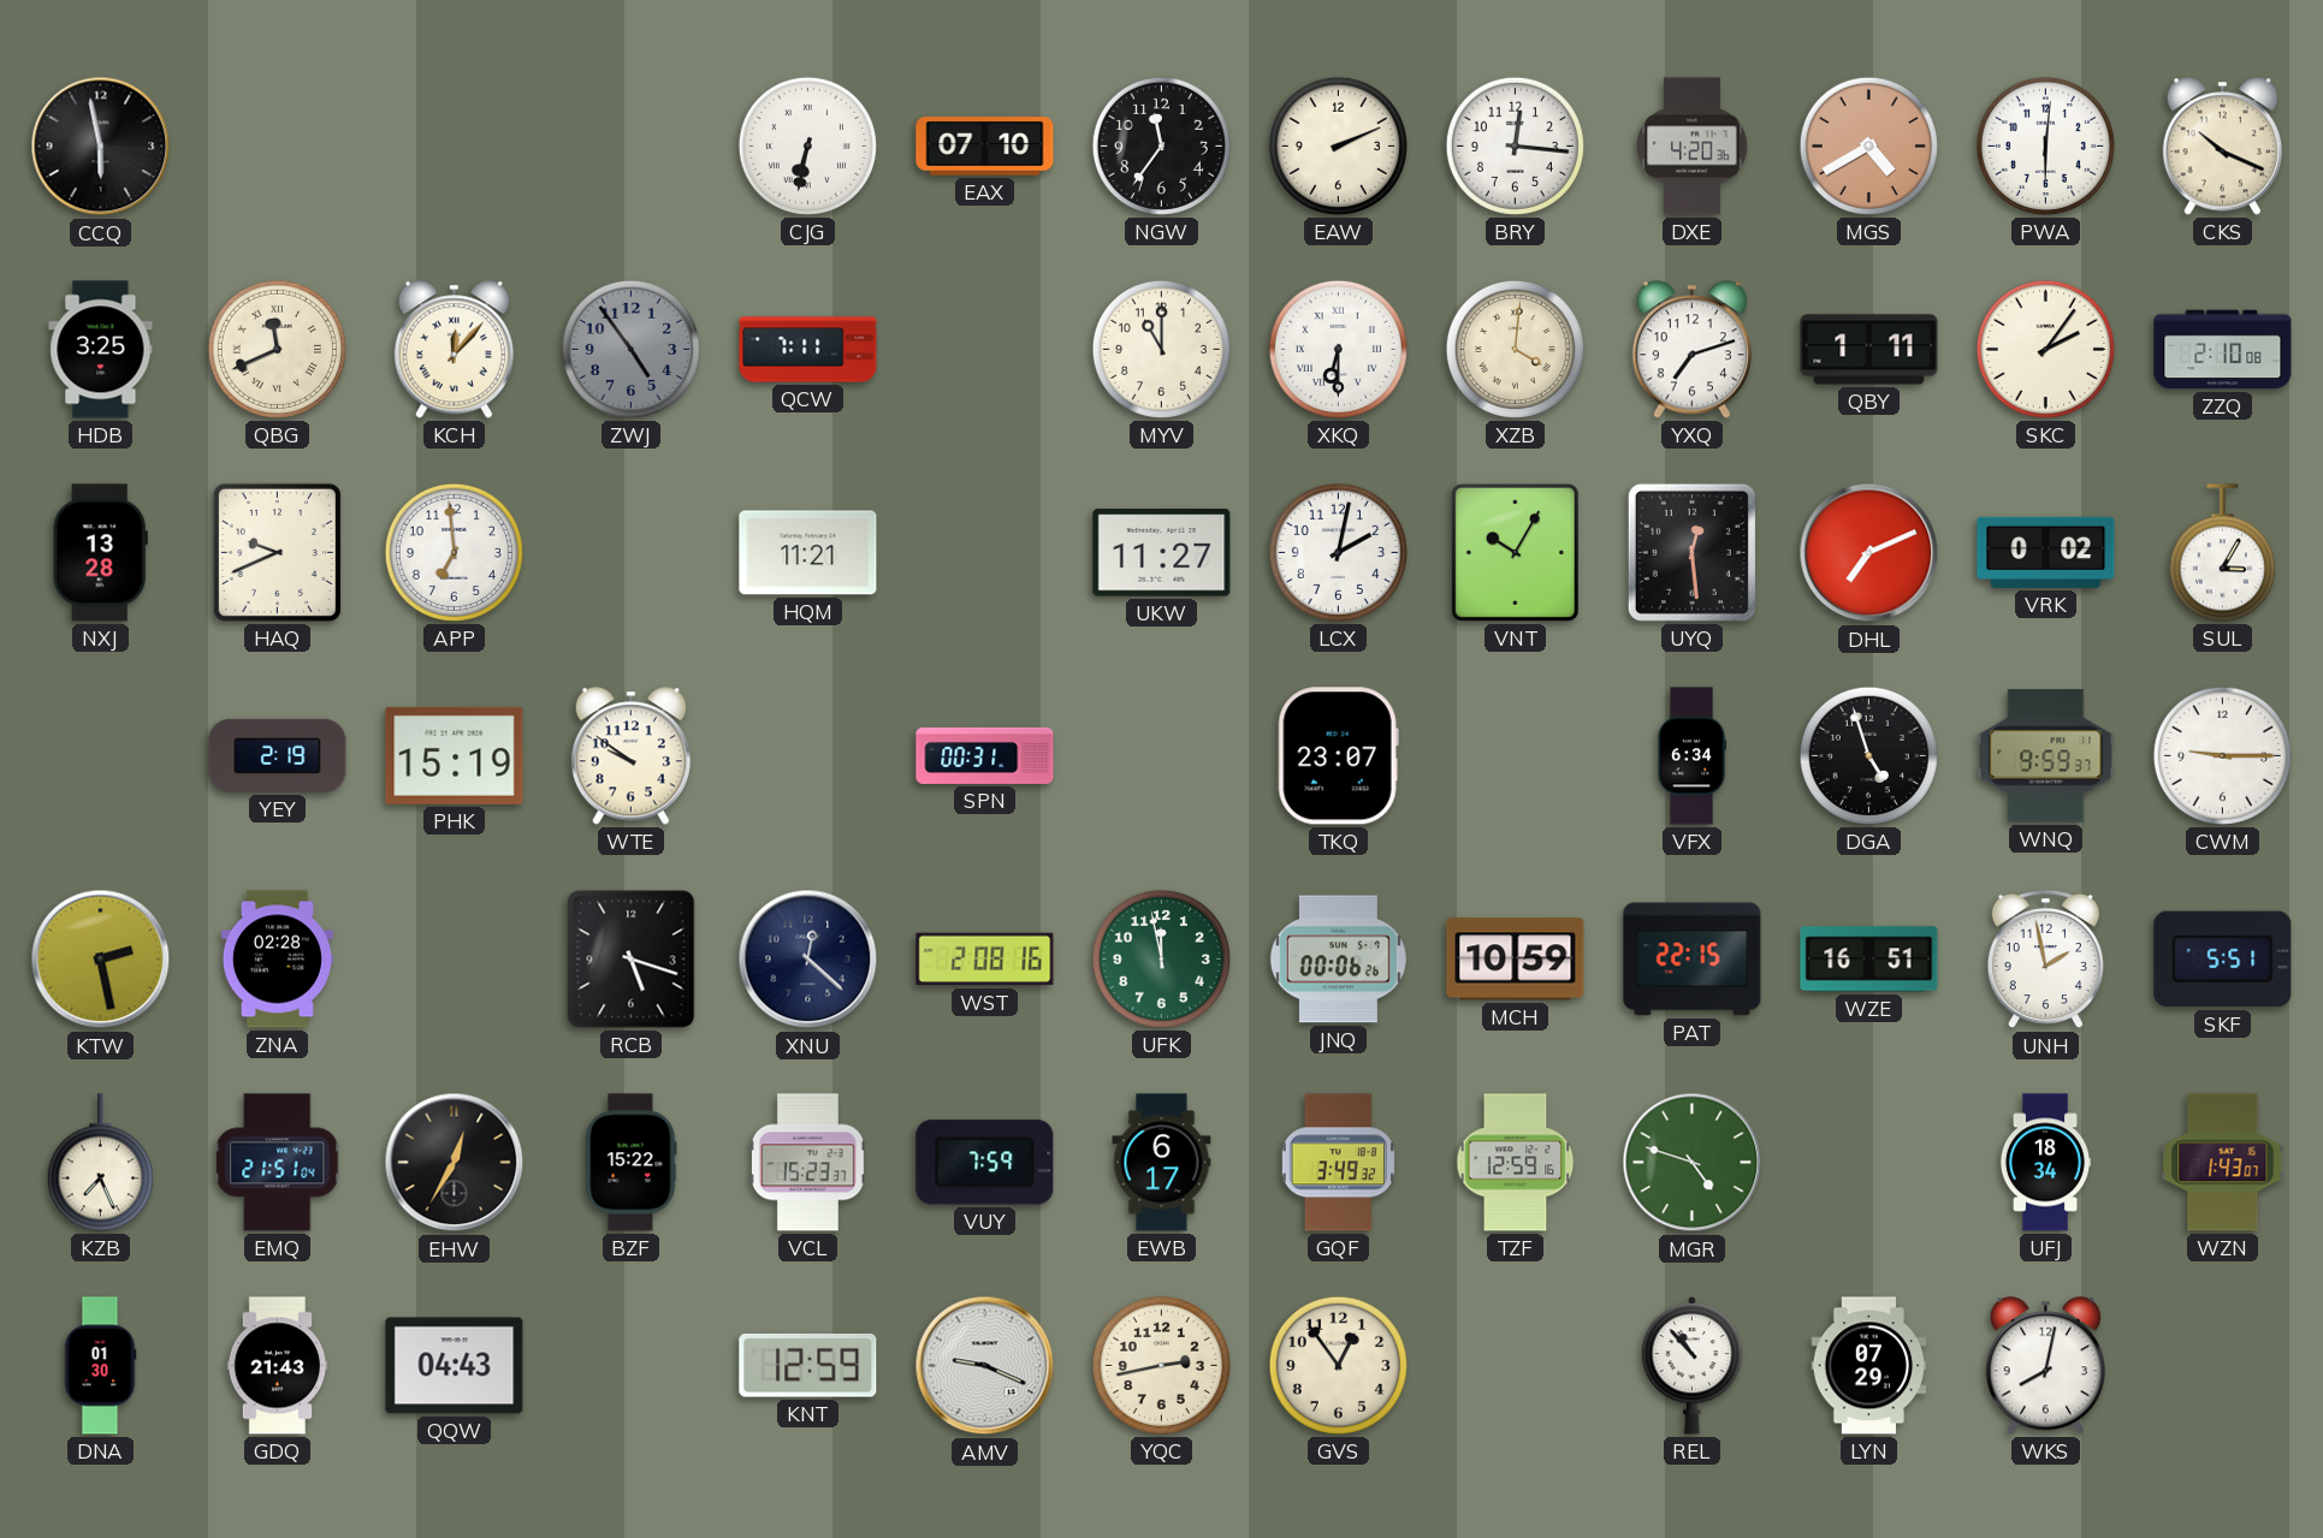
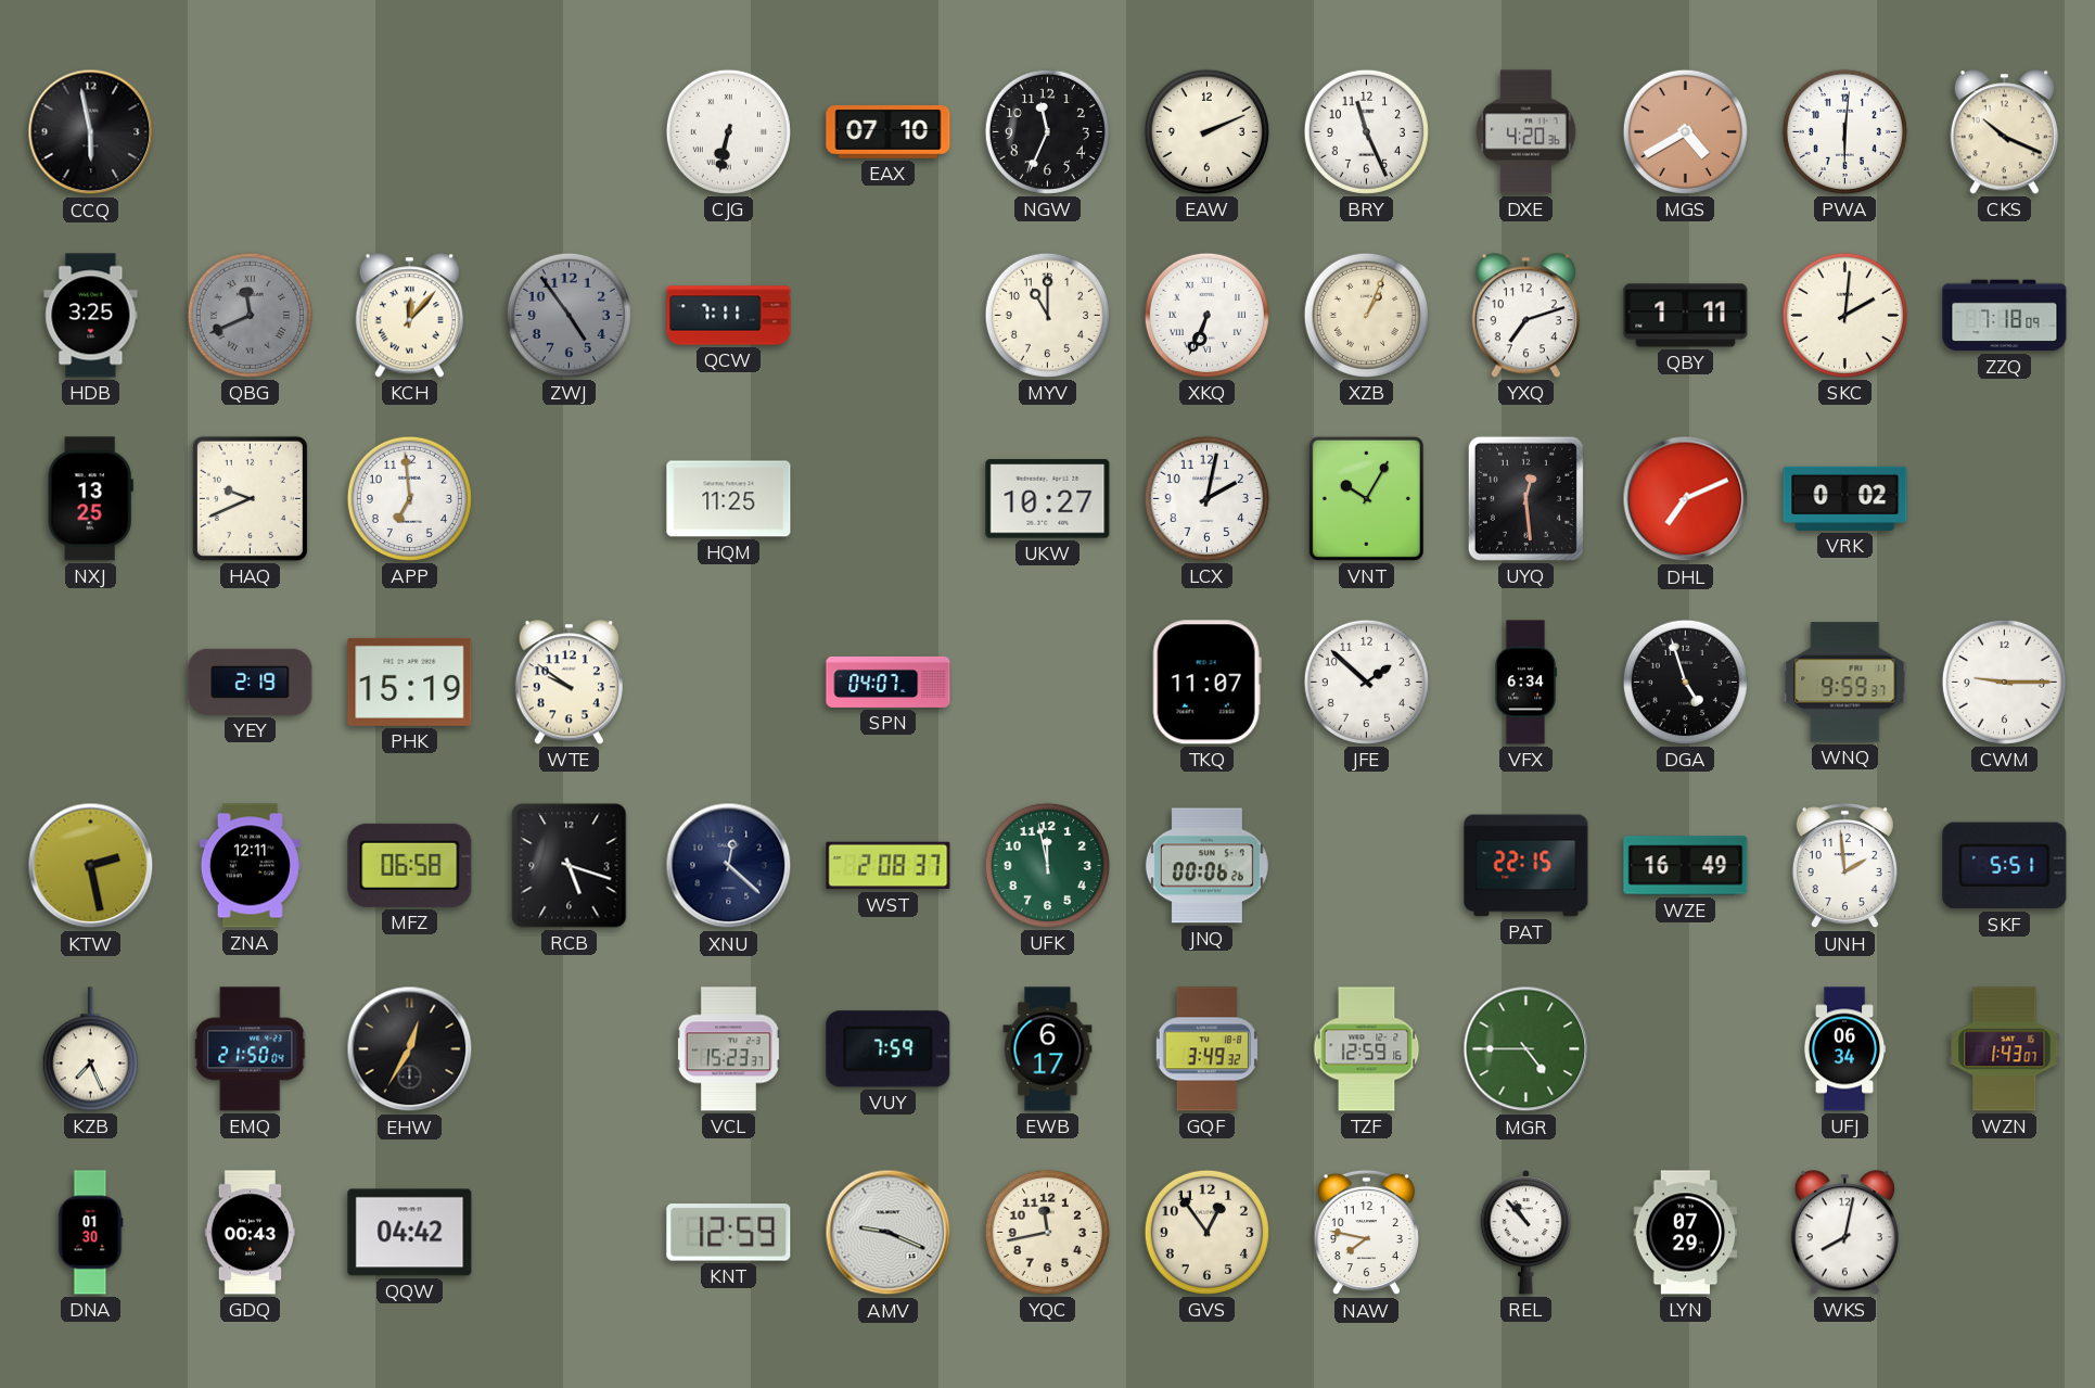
NGW: 11:36 -> 11:34 (1047, 131)
BRY: 12:16 -> 11:26 (1366, 131)
QBG dial: cream -> grey (250, 315)
XKQ: 6:30 -> 6:34 (1206, 315)
XZB: 4:01 -> 1:04 (1366, 315)
SKC: 2:06 -> 2:01 (1844, 315)
ZZQ: 2:10 -> 7:18 (2005, 316)
NXJ: 13:28 -> 13:25 (90, 499)
HQM: 11:21 -> 11:25 (729, 499)
UKW: 11:27 -> 10:27 (1048, 499)
SUL: 3:05 -> none (2222, 553)
SPN: 00:31 -> 04:07 (889, 682)
TKQ: 23:07 -> 11:07 (1206, 683)
JFE: none -> 1:52 (1366, 682)
ZNA: 02:28 -> 12:11 (250, 866)
MFZ: none -> 06:58 (410, 865)
WST: 2:08:16 -> 2:08:37 (889, 866)
MCH: 10:59 -> none (1516, 960)
WZE: 16:51 -> 16:49 (1686, 866)
UNH: 1:58 -> 1:59 (1844, 866)
EMQ: 21:51 -> 21:50 (251, 1049)
BZF: 15:22 -> none (632, 1163)
MGR: 4:48 -> 4:45 (1526, 1049)
UFJ: 18:34 -> 06:34 (1844, 1049)
GDQ: 21:43 -> 00:43 (251, 1233)
QQW: 04:43 -> 04:42 (410, 1233)
YQC: 2:43 -> 11:43 (1047, 1232)
NAW: none -> 7:47 (1366, 1233)
